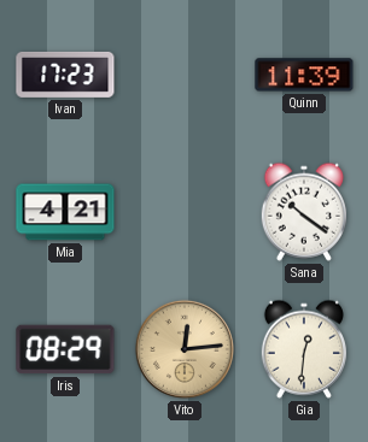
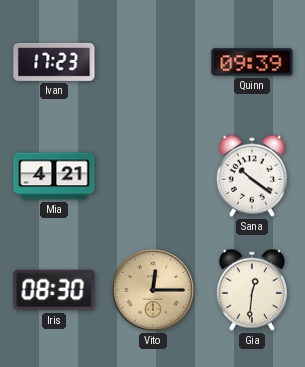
Quinn: 11:39 -> 09:39 (252, 62)
Iris: 08:29 -> 08:30 (54, 290)
Vito: 12:14 -> 12:15 (153, 290)
